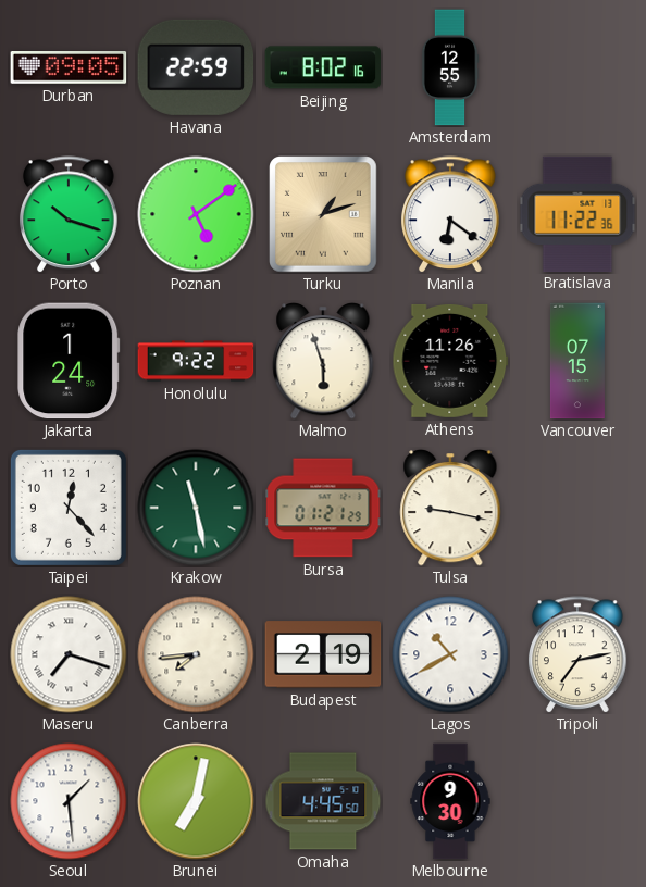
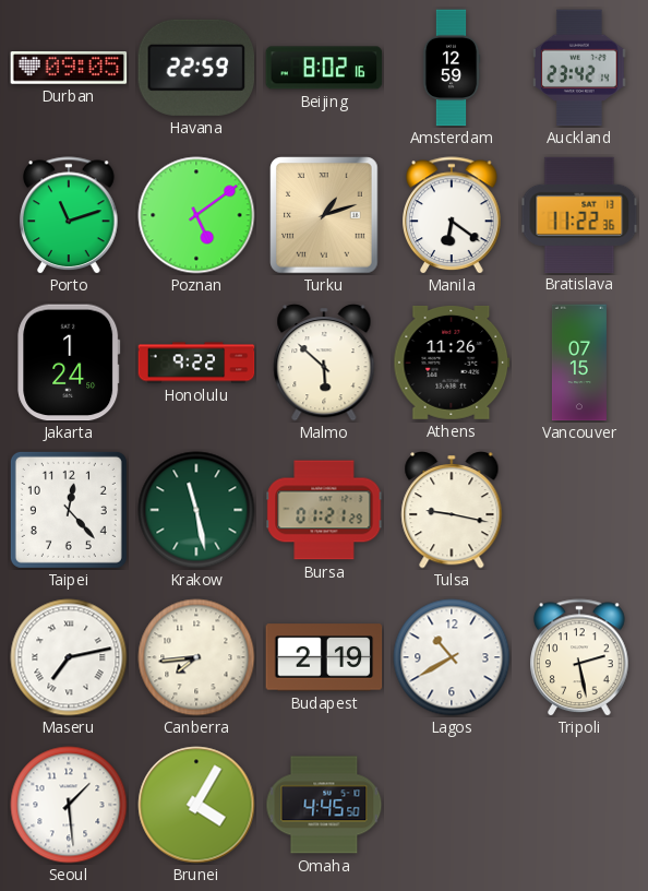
Amsterdam: 12:55 -> 12:59 (452, 68)
Auckland: none -> 23:42 (579, 68)
Porto: 10:18 -> 11:12 (70, 215)
Malmo: 5:57 -> 5:52 (324, 364)
Maseru: 7:18 -> 7:13 (69, 657)
Tripoli: 7:13 -> 2:28 (580, 657)
Brunei: 7:02 -> 4:05 (196, 805)
Melbourne: 9:30 -> none (450, 801)
